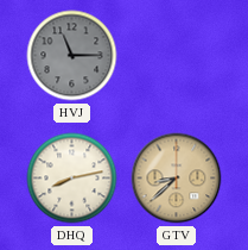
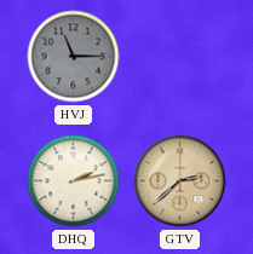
DHQ: 8:13 -> 2:13 (74, 181)
GTV: 8:38 -> 2:38 (180, 181)
